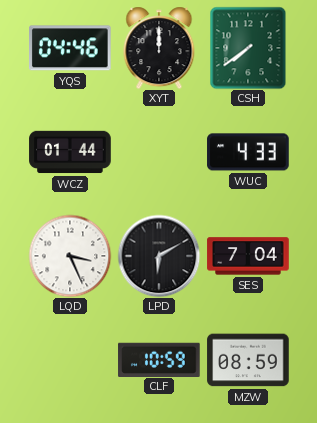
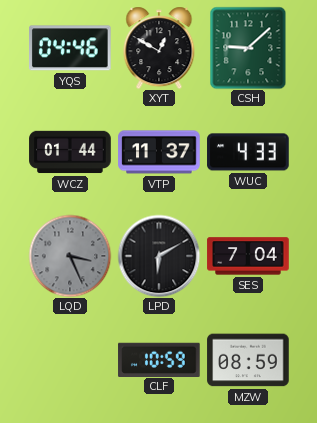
XYT: 12:00 -> 12:50 (159, 48)
CSH: 7:39 -> 9:08 (248, 48)
VTP: none -> 11:37 (159, 152)
LQD dial: white -> grey (70, 256)
